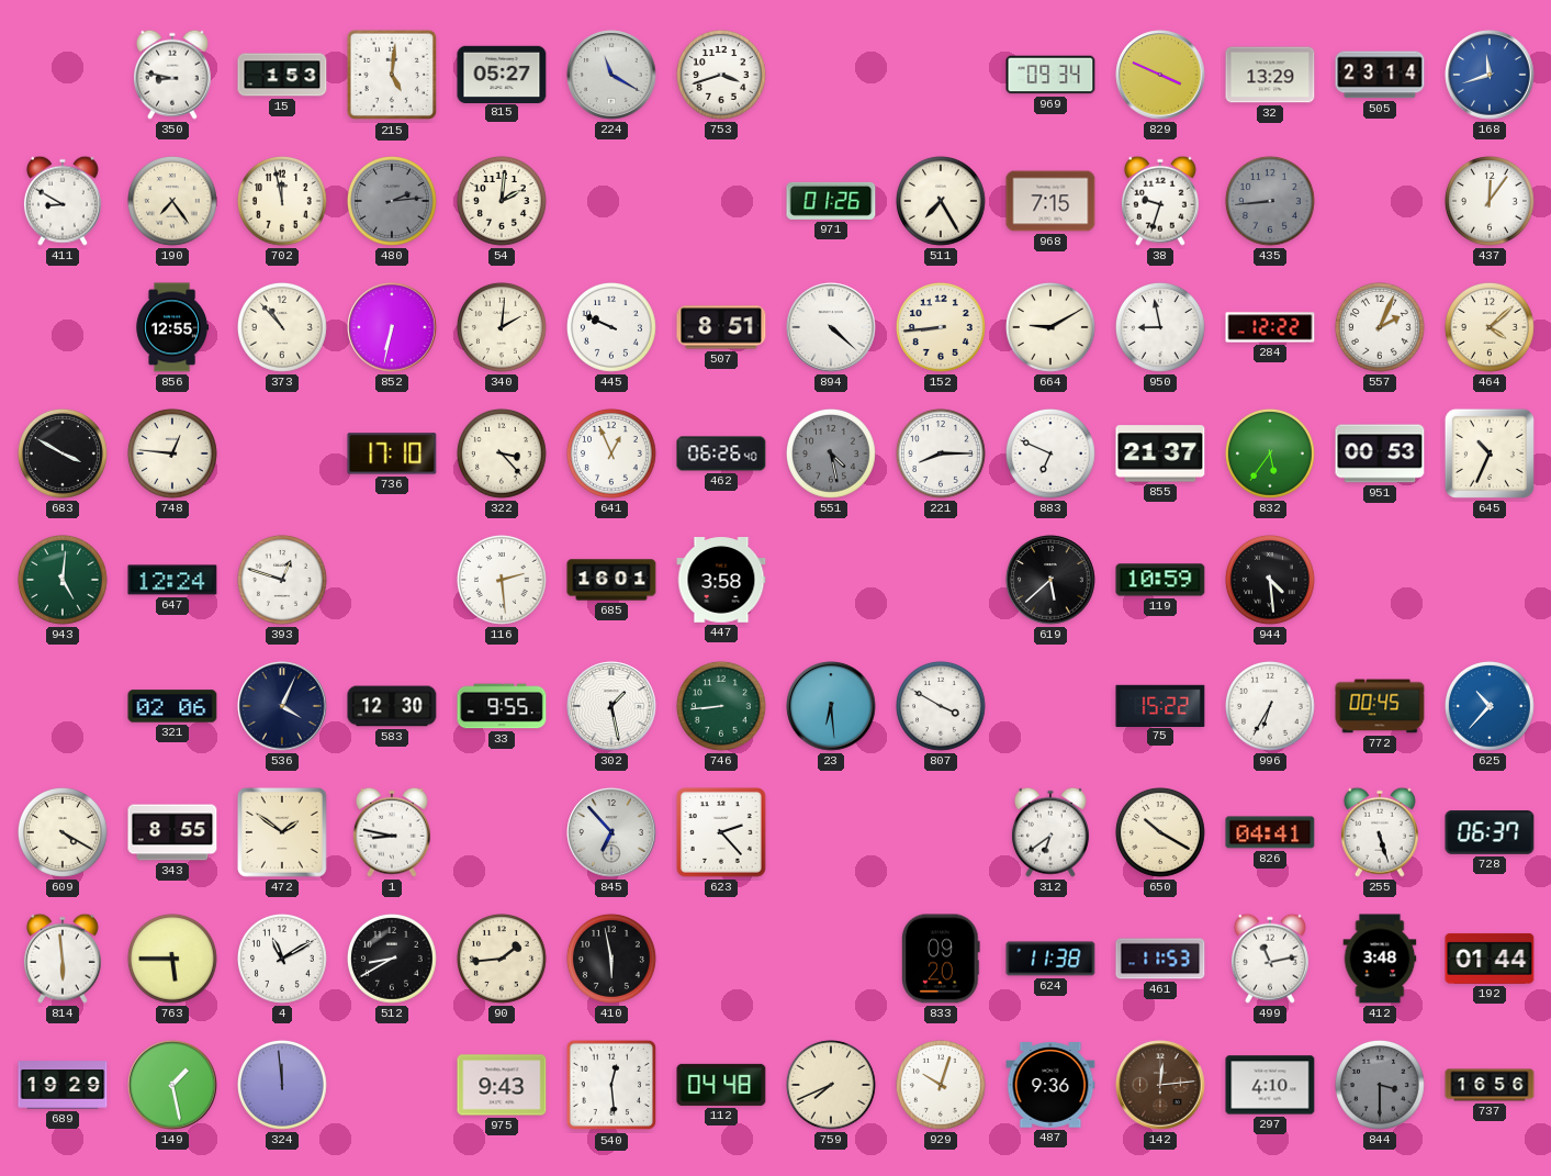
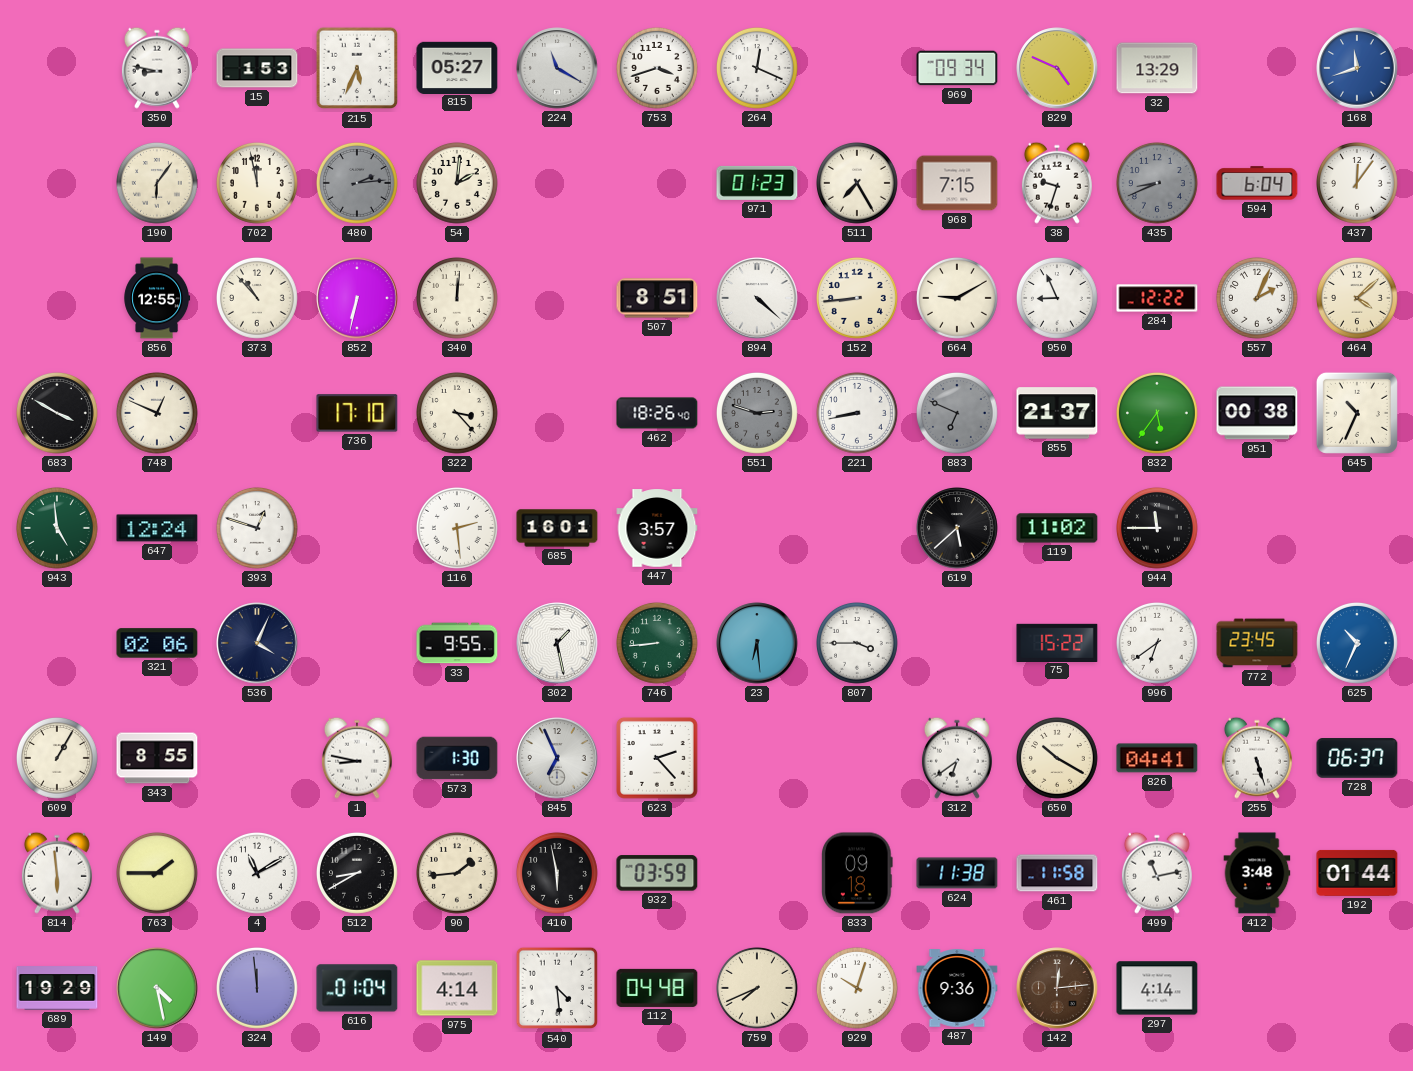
215: 5:01 -> 5:34 (357, 68)
264: none -> 12:19 (758, 69)
829: 3:49 -> 4:49 (1057, 68)
505: 23:14 -> none (1380, 75)
411: 8:50 -> none (63, 201)
190: 7:24 -> 6:06 (158, 184)
971: 01:26 -> 01:23 (757, 183)
435: 8:44 -> 8:41 (1158, 184)
594: none -> 6:04 (1257, 183)
340: 2:01 -> 12:01 (458, 299)
445: 9:49 -> none (612, 328)
950: 8:58 -> 8:56 (1058, 299)
748: 12:46 -> 12:49 (158, 414)
641: 12:56 -> none (612, 455)
462: 06:26 -> 18:26 (657, 413)
551: 4:28 -> 2:48 (758, 414)
221: 8:15 -> 8:43 (858, 414)
883 dial: white -> grey (958, 414)
951: 00:53 -> 00:38 (1257, 413)
943: 5:01 -> 4:59 (58, 529)
447: 3:58 -> 3:57 (657, 528)
119: 10:59 -> 11:02 (1057, 528)
944: 4:29 -> 11:45 (1158, 529)
583: 12:30 -> none (392, 706)
807: 3:50 -> 3:45 (858, 644)
996: 6:35 -> 6:39 (1158, 644)
772: 00:45 -> 23:45 (1257, 643)
625: 10:37 -> 10:34 (1358, 644)
609: 4:20 -> 1:05 (58, 759)
472: 1:51 -> none (282, 832)
573: none -> 1:30 (457, 758)
845: 6:53 -> 6:56 (557, 758)
763: 5:45 -> 1:45 (158, 874)
932: none -> 03:59 (657, 873)
833: 09:20 -> 09:18 (858, 873)
461: 11:53 -> 11:58 (1057, 873)
149: 1:28 -> 4:28 (157, 988)
616: none -> 01:04 (357, 988)
975: 9:43 -> 4:14 (457, 988)
540: 12:29 -> 4:29 (557, 988)
297: 4:10 -> 4:14 (1157, 988)
844: 3:30 -> none (1381, 1086)
737: 16:56 -> none (1490, 1085)
